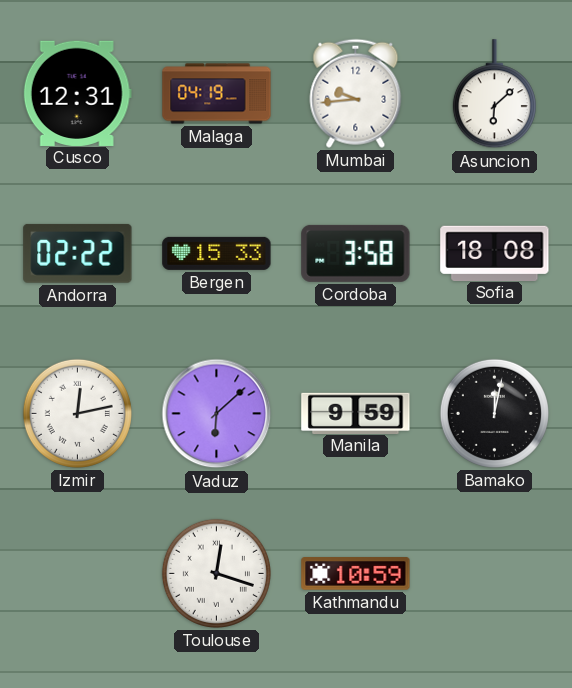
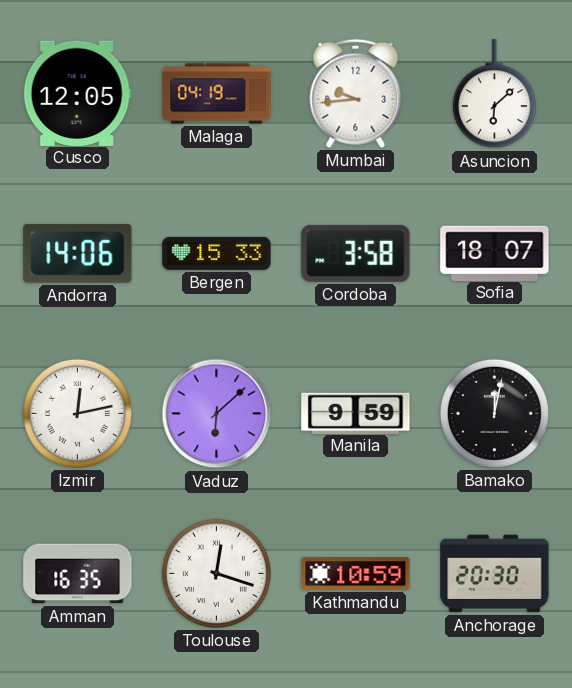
Cusco: 12:31 -> 12:05 (77, 93)
Andorra: 02:22 -> 14:06 (78, 253)
Sofia: 18:08 -> 18:07 (495, 253)
Amman: none -> 16:35 (78, 574)
Anchorage: none -> 20:30 (495, 574)
